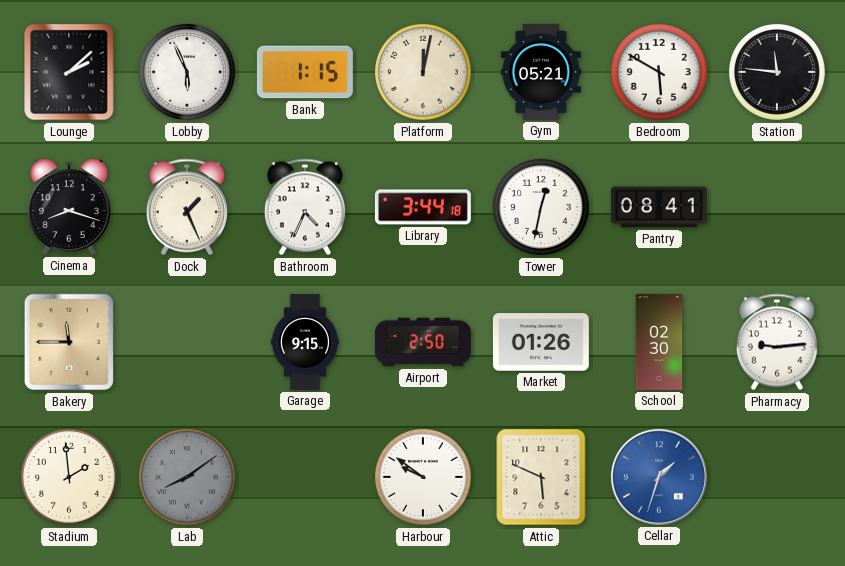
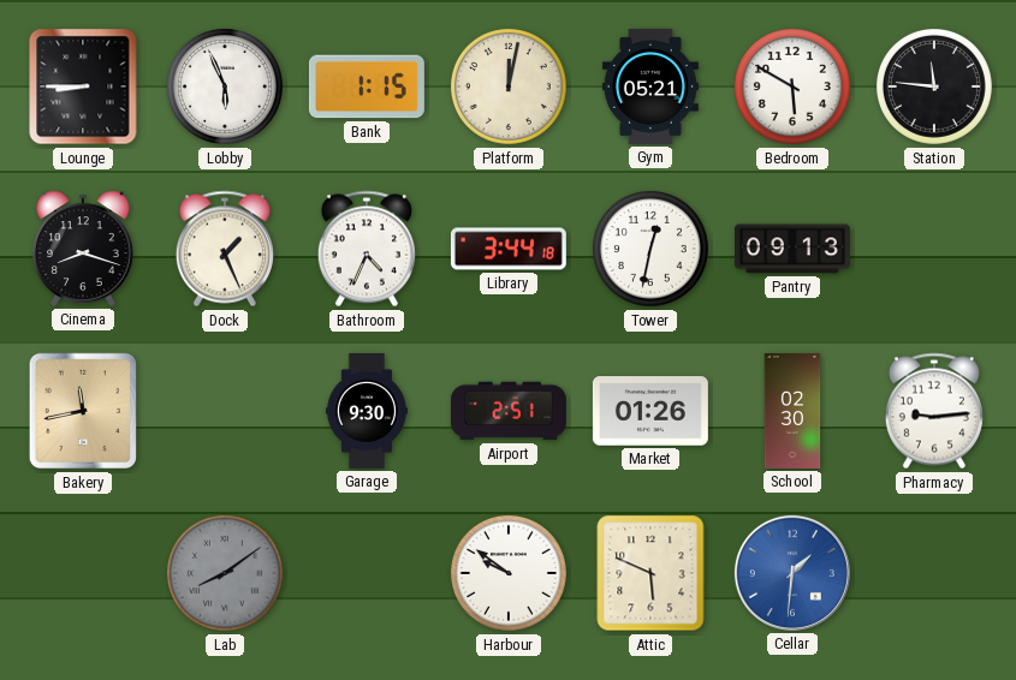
Lounge: 2:08 -> 8:45 (83, 87)
Pantry: 08:41 -> 09:13 (792, 249)
Bakery: 11:45 -> 11:43 (83, 411)
Garage: 9:15 -> 9:30 (367, 411)
Airport: 2:50 -> 2:51 (509, 411)
Stadium: 1:59 -> none (69, 477)
Cellar: 1:33 -> 1:31 (792, 573)
